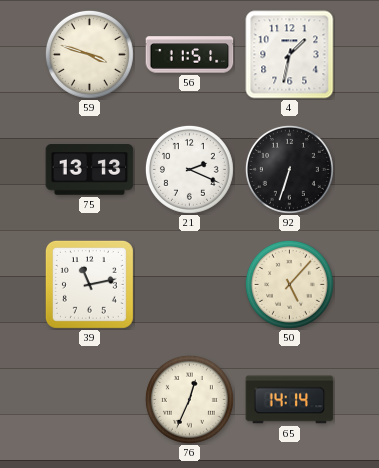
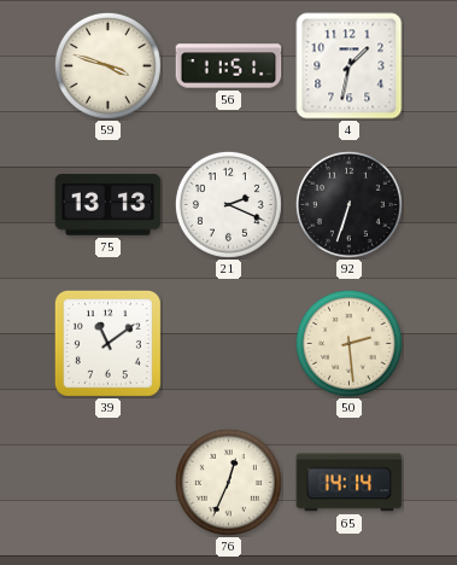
39: 11:13 -> 11:09 (107, 343)
50: 5:07 -> 2:29 (348, 343)
